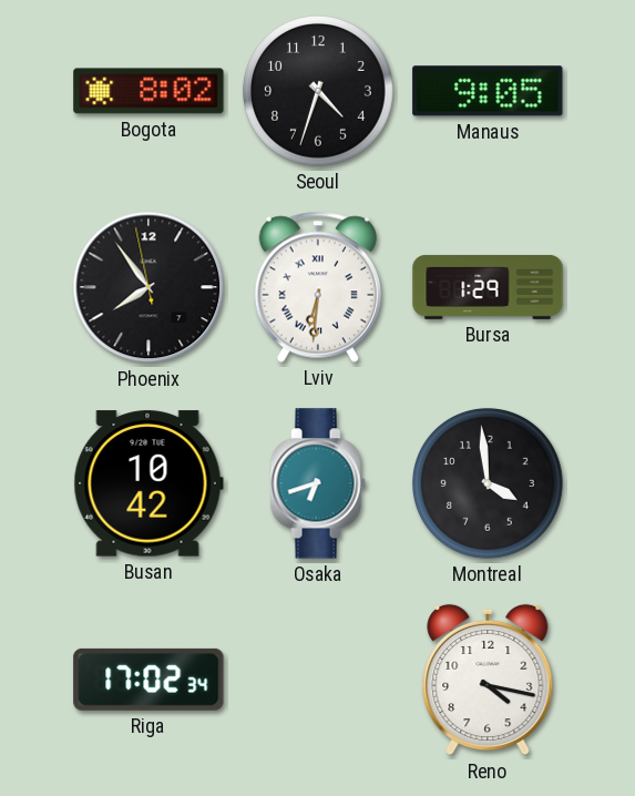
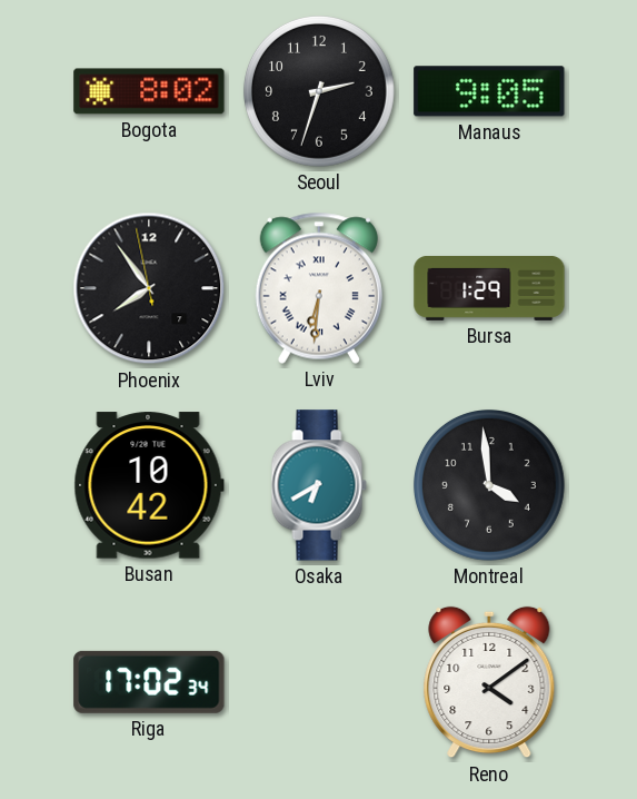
Seoul: 4:33 -> 2:33 (319, 91)
Osaka: 6:42 -> 6:40 (319, 485)
Reno: 4:17 -> 4:09 (489, 682)
